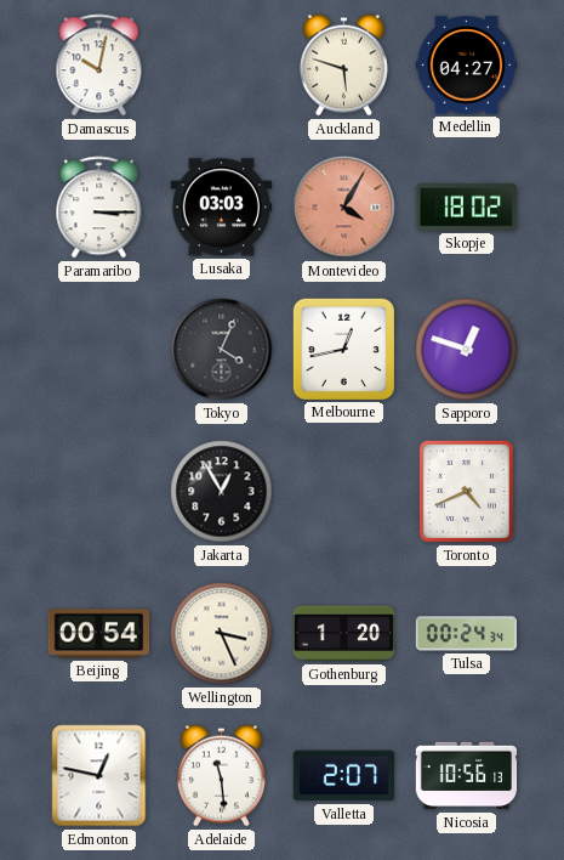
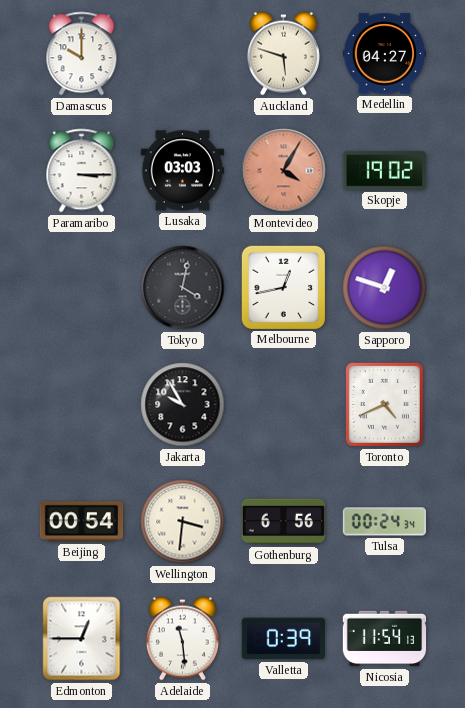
Damascus: 10:02 -> 10:00 (82, 54)
Skopje: 18:02 -> 19:02 (384, 170)
Tokyo: 4:04 -> 4:02 (183, 288)
Jakarta: 12:55 -> 9:55 (183, 405)
Wellington: 3:26 -> 3:31 (183, 522)
Gothenburg: 1:20 -> 6:56 (284, 522)
Edmonton: 12:47 -> 12:45 (82, 639)
Valletta: 2:07 -> 0:39 (284, 639)
Nicosia: 10:56 -> 11:54 (385, 639)
